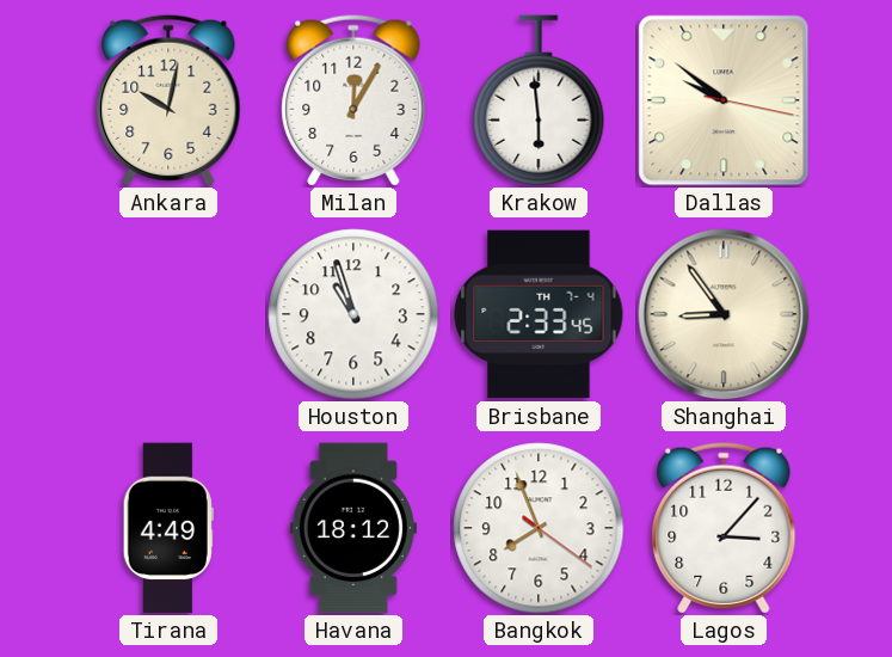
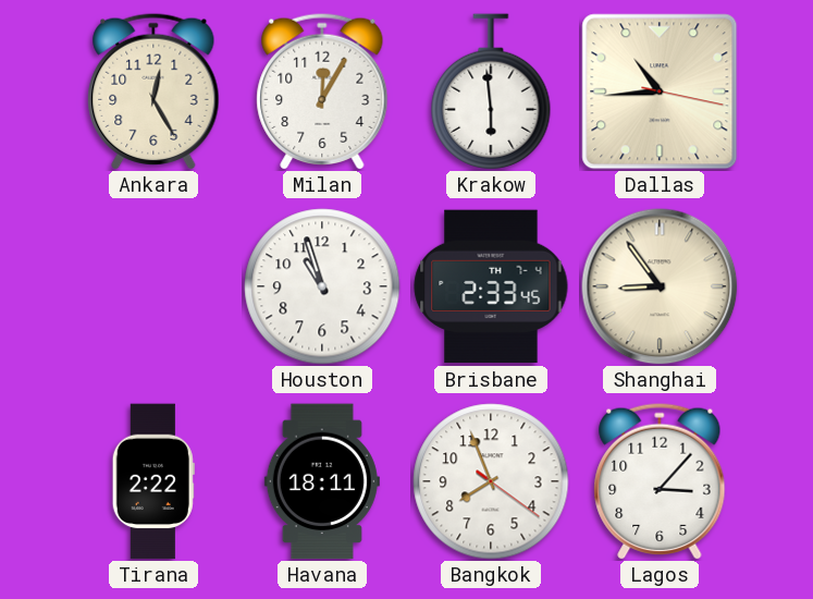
Ankara: 10:02 -> 12:25 (153, 91)
Dallas: 9:51 -> 10:44 (660, 91)
Tirana: 4:49 -> 2:22 (153, 481)
Havana: 18:12 -> 18:11 (322, 481)
